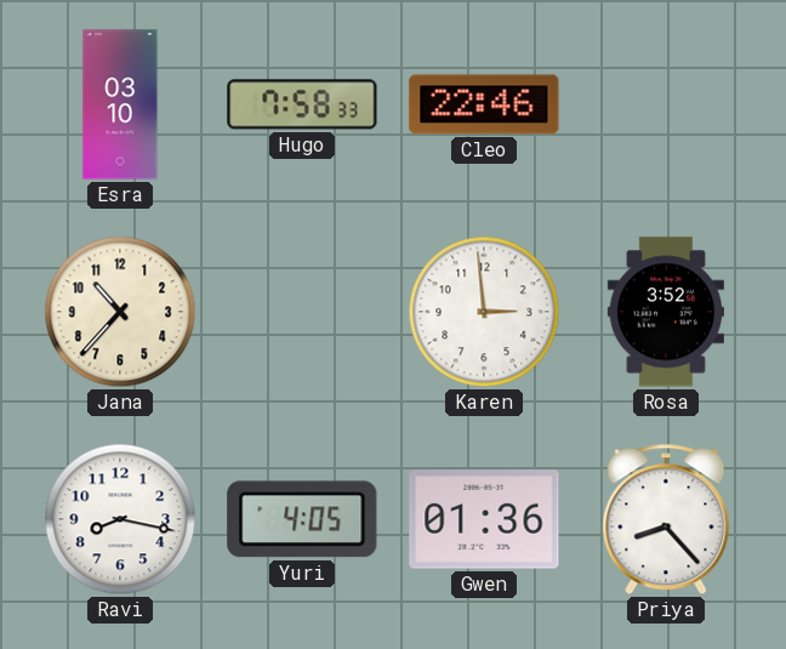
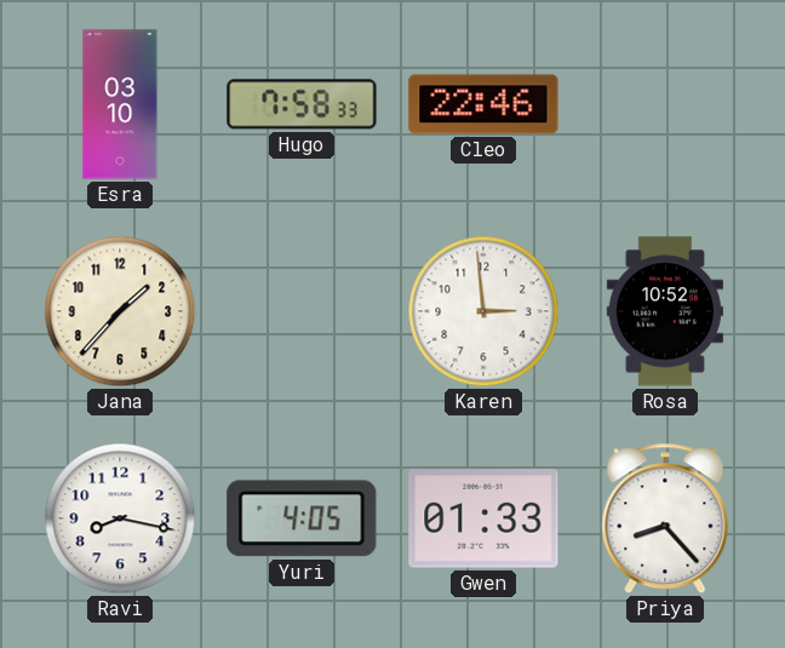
Jana: 10:37 -> 1:37 (120, 311)
Rosa: 3:52 -> 10:52 (665, 311)
Gwen: 01:36 -> 01:33 (483, 518)
